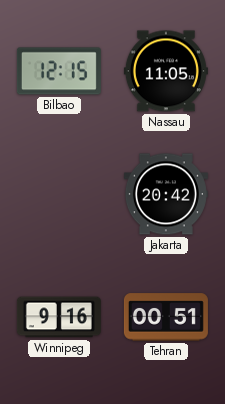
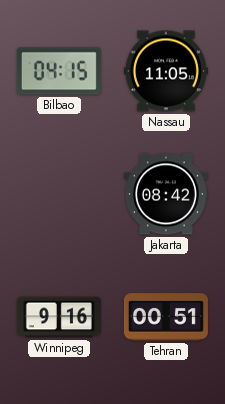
Bilbao: 12:15 -> 04:15 (59, 71)
Jakarta: 20:42 -> 08:42 (166, 194)
